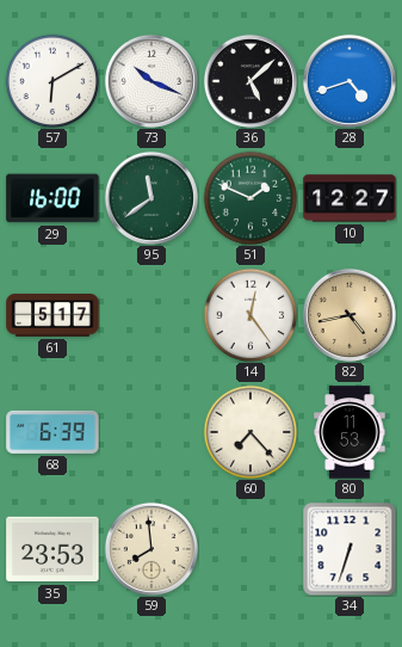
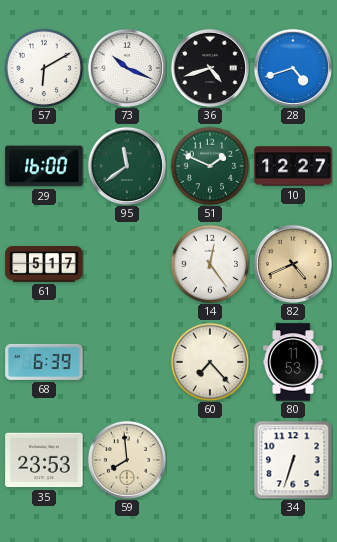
36: 5:08 -> 4:42 (210, 68)
82: 4:43 -> 4:41 (293, 264)
